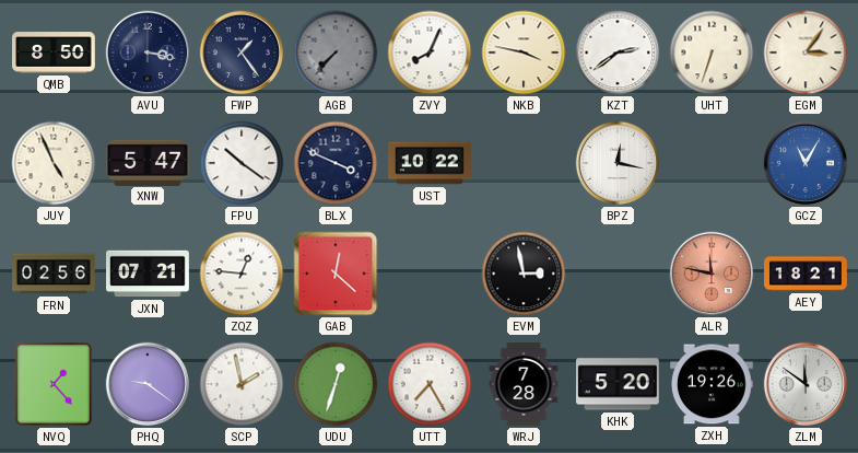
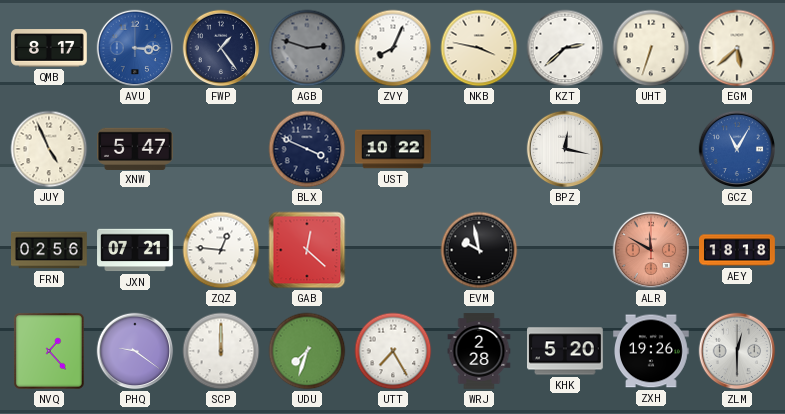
QMB: 8:50 -> 8:17 (50, 48)
AVU: 3:17 -> 3:15 (135, 48)
AVU dial: navy -> blue (135, 48)
AGB: 7:37 -> 2:48 (307, 48)
KZT: 2:39 -> 2:38 (565, 48)
EGM: 3:06 -> 5:38 (737, 48)
FPU: 10:21 -> none (242, 163)
EVM: 2:58 -> 9:58 (479, 250)
ALR: 11:47 -> 11:50 (651, 250)
AEY: 18:21 -> 18:18 (737, 250)
SCP: 1:58 -> 12:00 (221, 351)
UDU: 12:33 -> 7:33 (307, 351)
WRJ: 7:28 -> 2:28 (479, 351)
ZLM: 11:51 -> 12:30 (737, 351)
